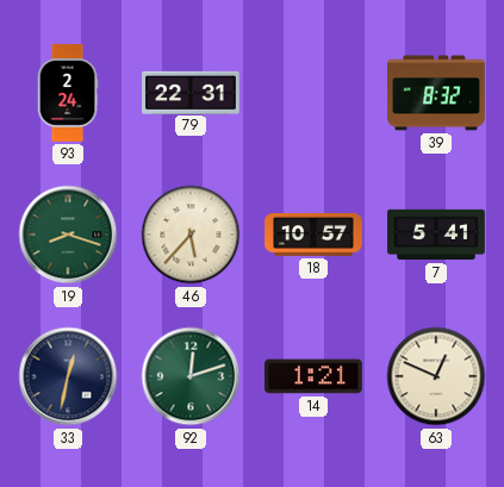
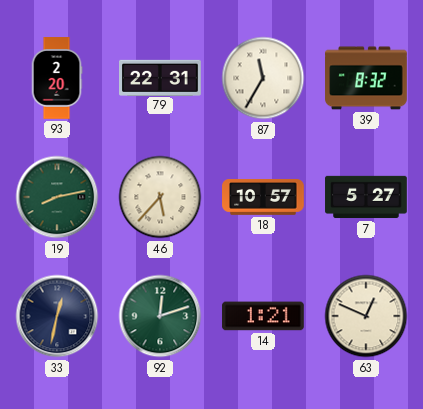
93: 2:24 -> 2:20 (57, 78)
87: none -> 11:35 (263, 78)
19: 8:18 -> 8:13 (57, 197)
7: 5:41 -> 5:27 (366, 197)
